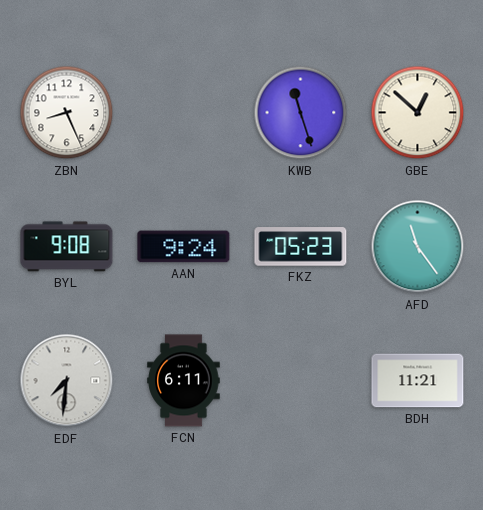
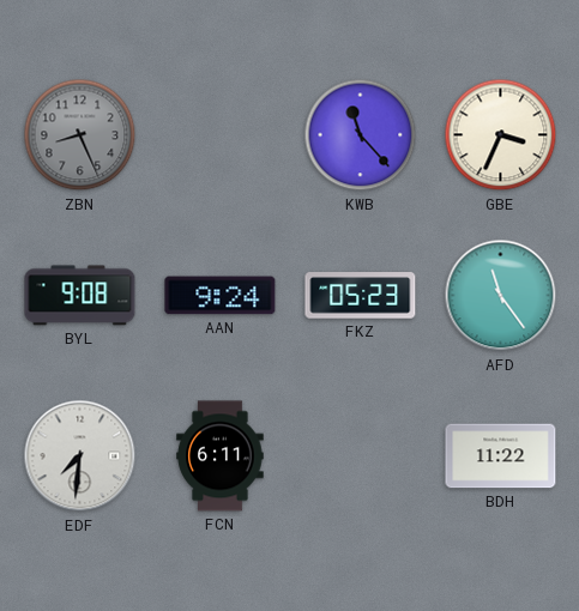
ZBN dial: white -> grey (80, 135)
KWB: 11:27 -> 11:23 (361, 135)
GBE: 12:52 -> 3:34 (501, 135)
BDH: 11:21 -> 11:22 (501, 456)
